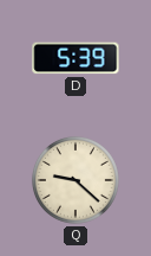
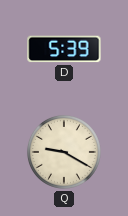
Q: 9:22 -> 9:20 (64, 152)
